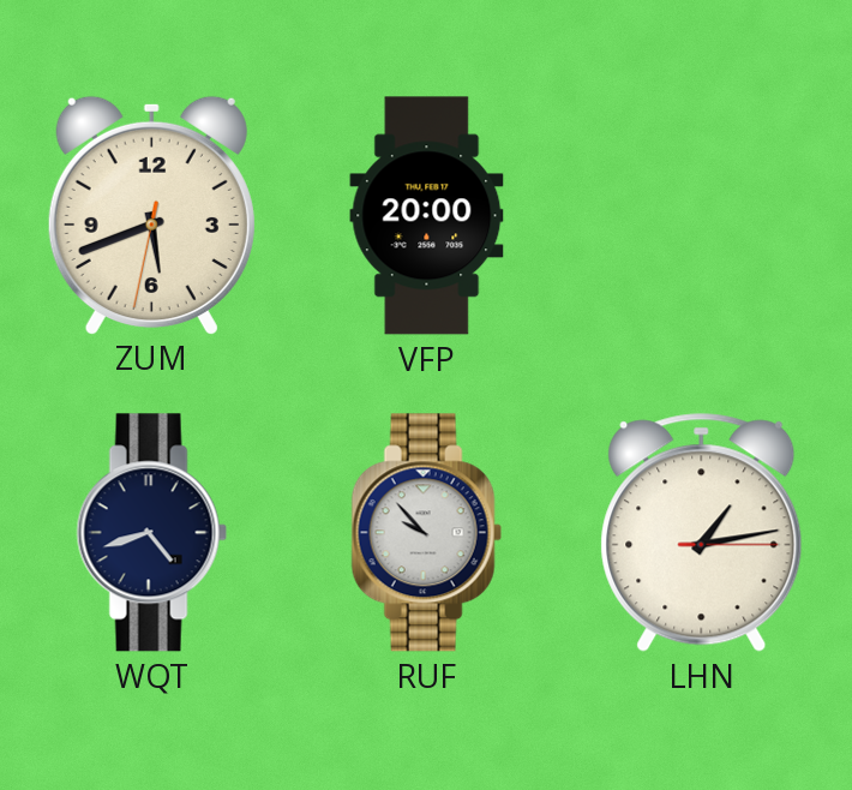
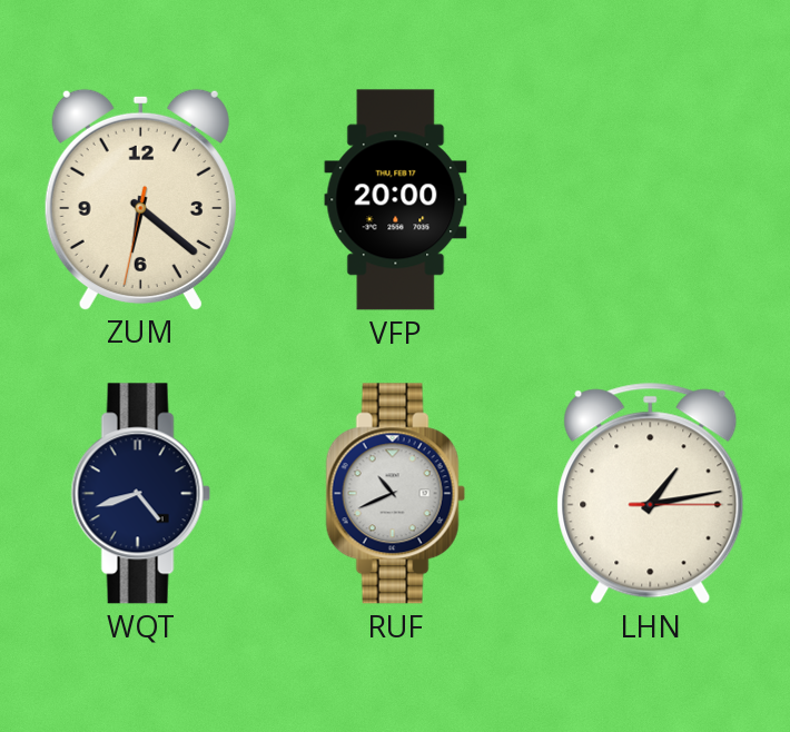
ZUM: 5:41 -> 6:21 (140, 199)
RUF: 9:53 -> 10:41 (395, 494)
